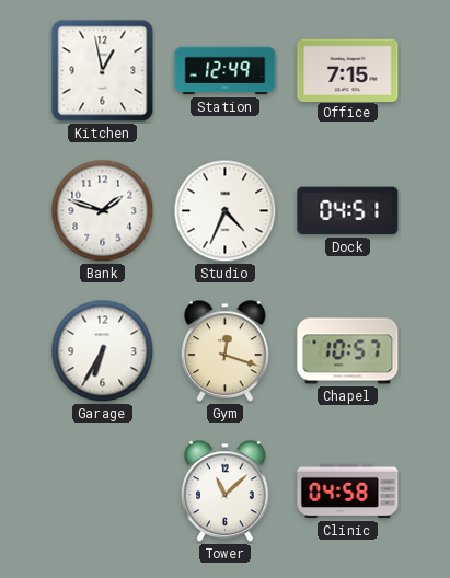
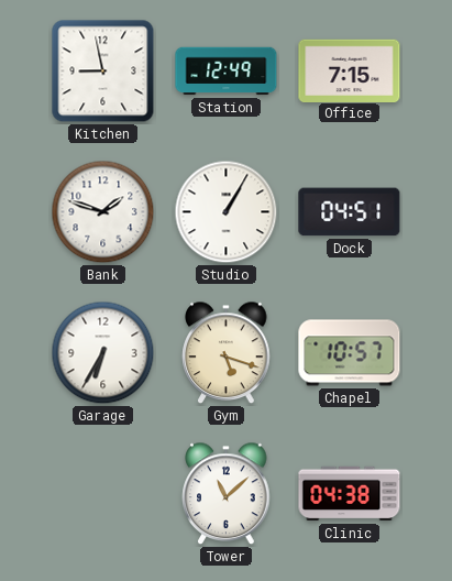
Kitchen: 12:58 -> 8:58 (103, 72)
Studio: 4:34 -> 1:05 (227, 212)
Gym: 12:18 -> 5:18 (227, 353)
Clinic: 04:58 -> 04:38 (350, 494)
